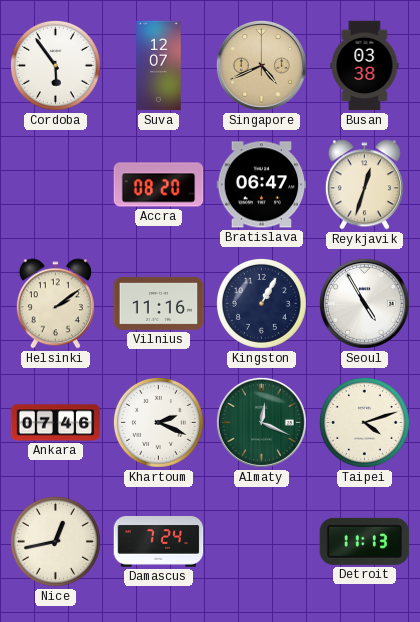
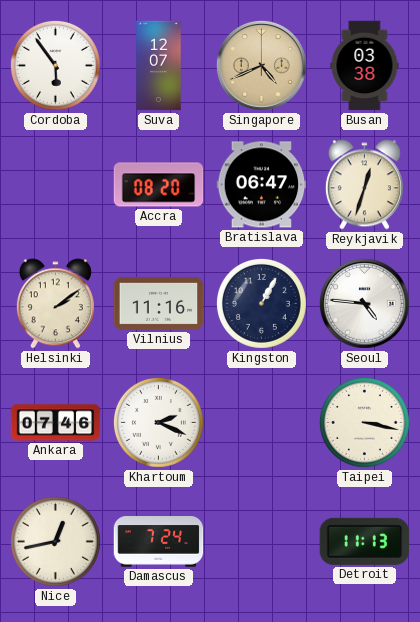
Seoul: 4:55 -> 4:46 (364, 303)
Almaty: 12:19 -> none (261, 422)
Taipei: 4:12 -> 3:17 (364, 422)
